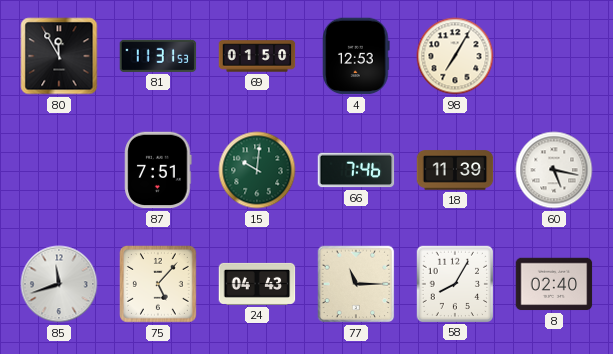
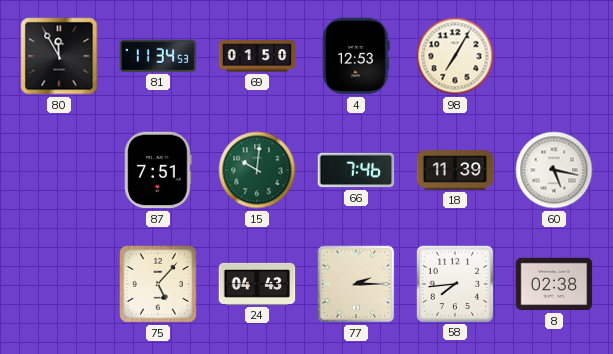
81: 11:31 -> 11:34 (158, 56)
85: 11:42 -> none (59, 284)
77: 11:15 -> 2:15 (356, 284)
58: 8:05 -> 7:44 (454, 283)
8: 02:40 -> 02:38 (554, 284)
